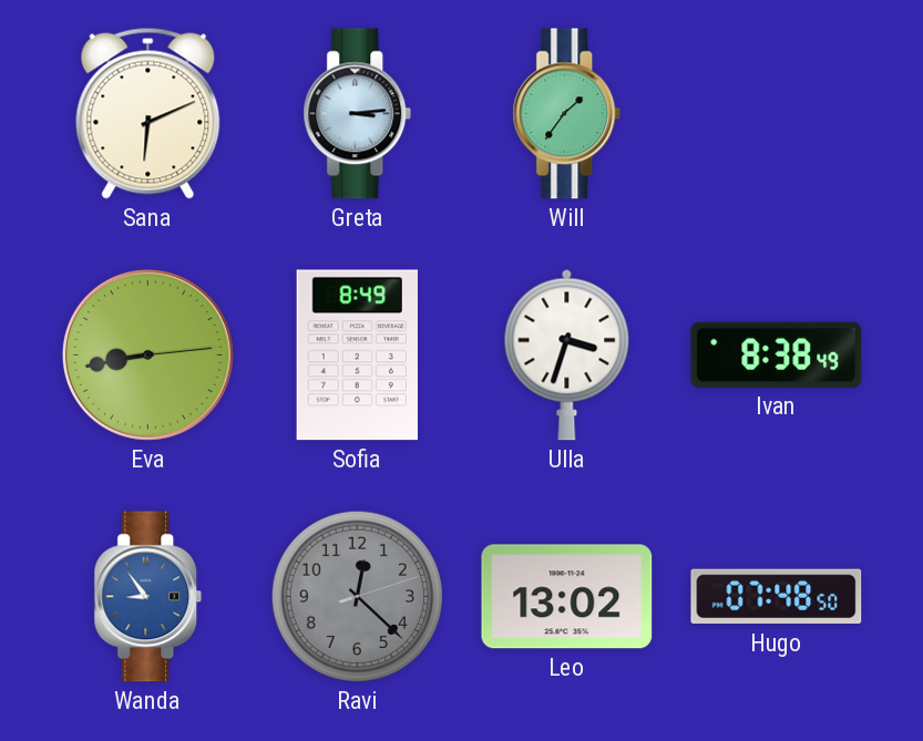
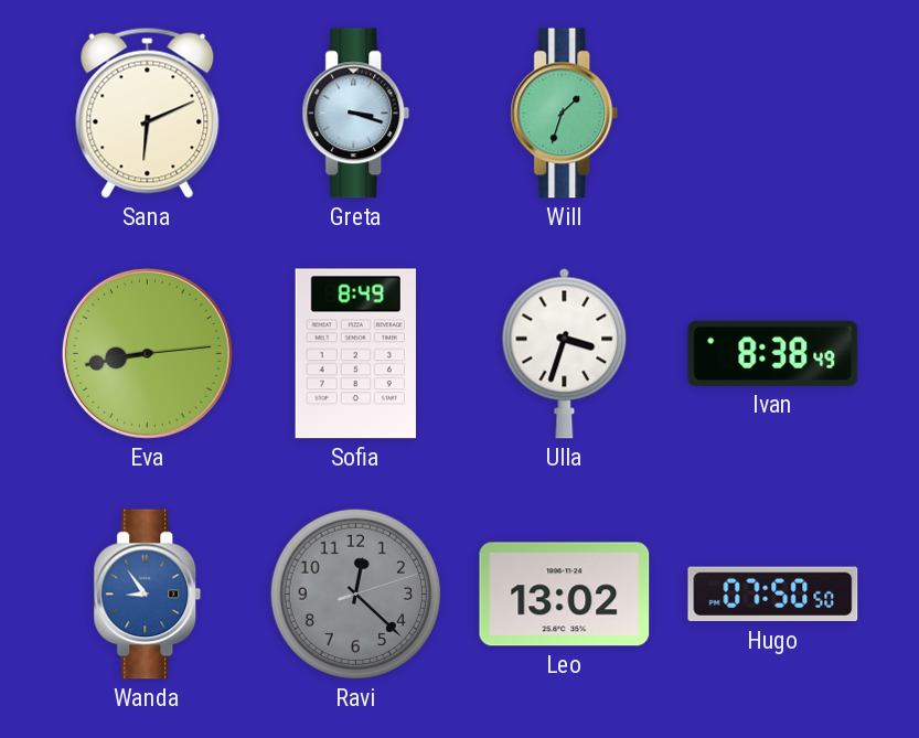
Greta: 3:14 -> 3:18 (356, 114)
Will: 1:36 -> 1:33 (565, 114)
Hugo: 07:48 -> 07:50 (773, 595)
